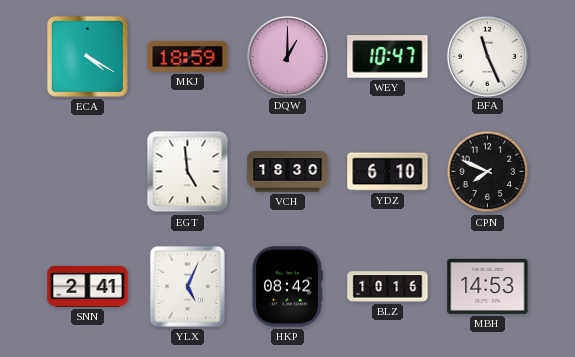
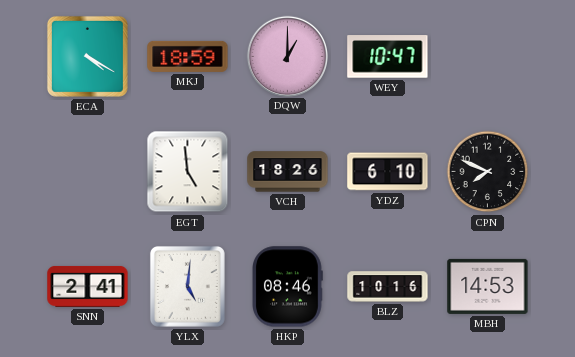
BFA: 11:26 -> none (487, 56)
VCH: 18:30 -> 18:26 (288, 172)
YLX: 5:04 -> 5:01 (187, 286)
HKP: 08:42 -> 08:46 (287, 287)
